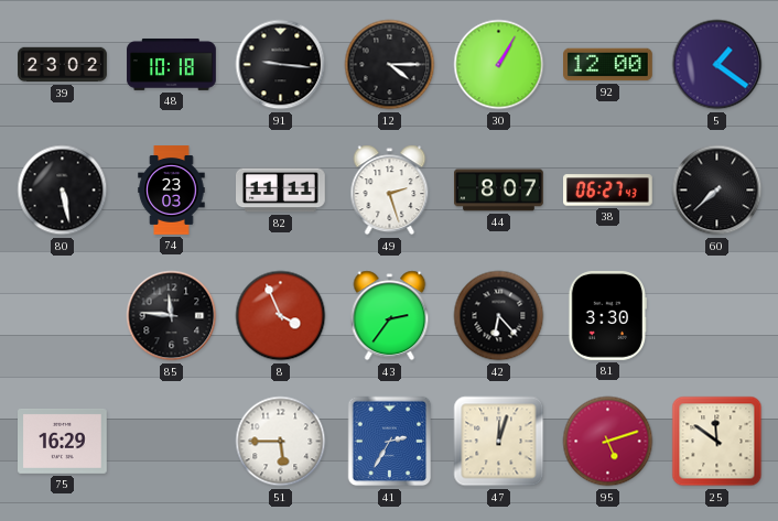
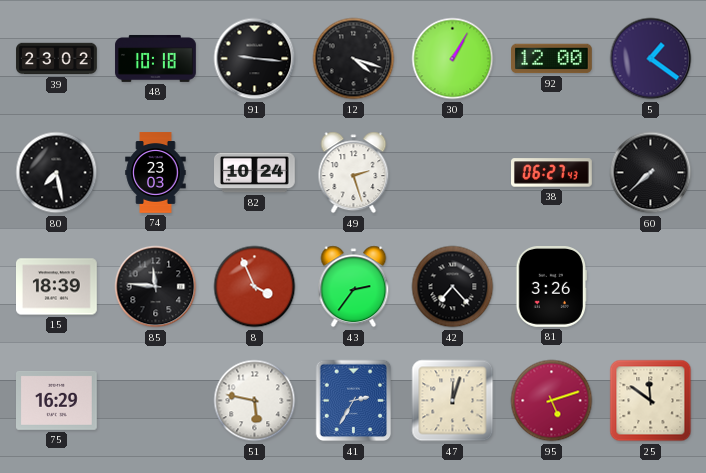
12: 4:15 -> 4:18 (354, 59)
80: 5:28 -> 7:28 (57, 173)
82: 11:11 -> 10:24 (255, 173)
44: 8:07 -> none (499, 191)
15: none -> 18:39 (57, 287)
42: 6:23 -> 7:23 (453, 287)
81: 3:30 -> 3:26 (551, 287)
51: 5:45 -> 5:47 (255, 401)
